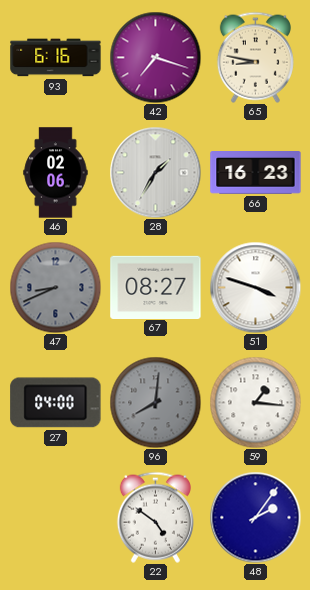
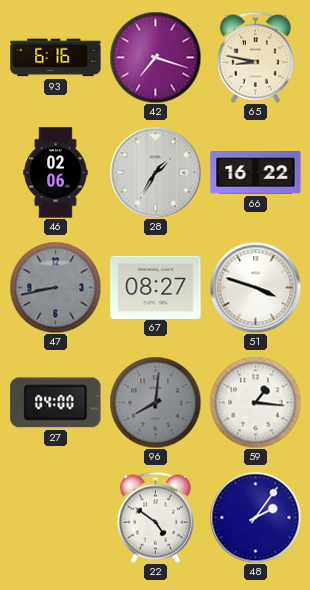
66: 16:23 -> 16:22 (256, 173)
47: 8:41 -> 8:43 (55, 287)
